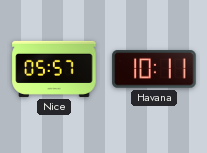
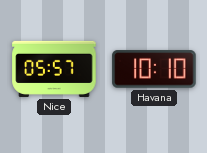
Havana: 10:11 -> 10:10 (154, 69)
